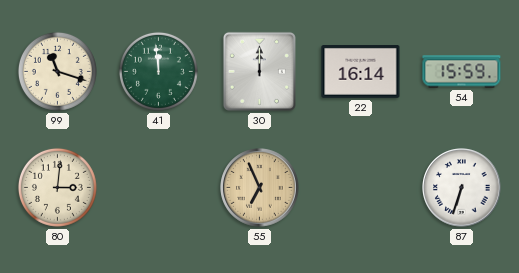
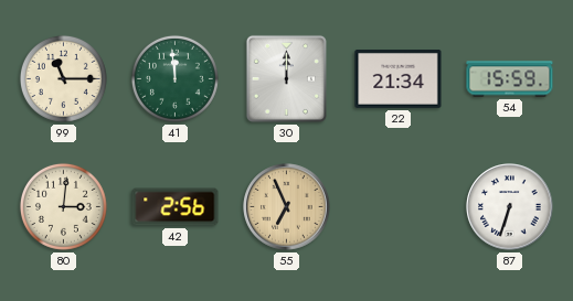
99: 11:18 -> 11:15 (63, 78)
22: 16:14 -> 21:34 (399, 79)
42: none -> 2:56 (176, 207)
